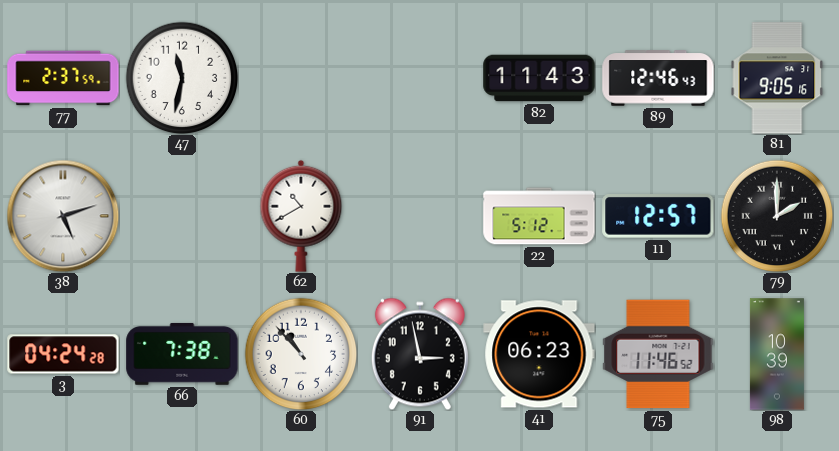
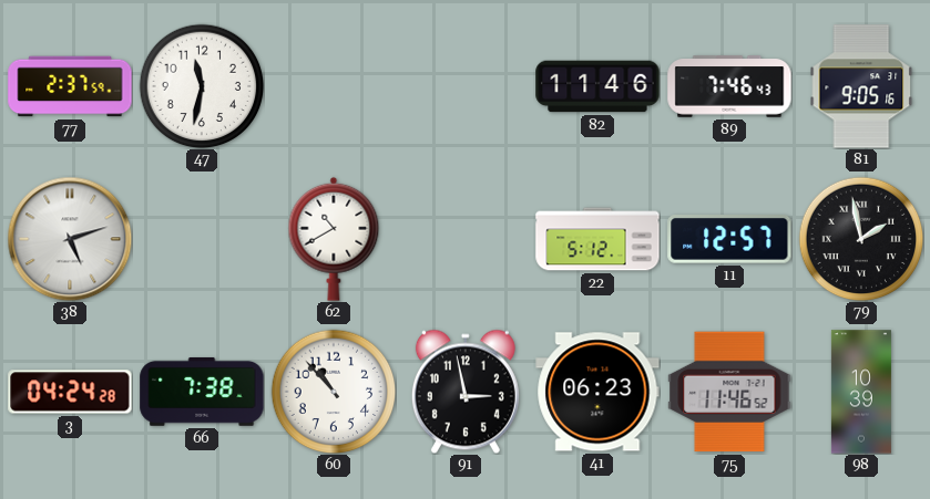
82: 11:43 -> 11:46 (597, 86)
89: 12:46 -> 7:46 (729, 86)
79: 2:00 -> 1:58 (861, 239)
